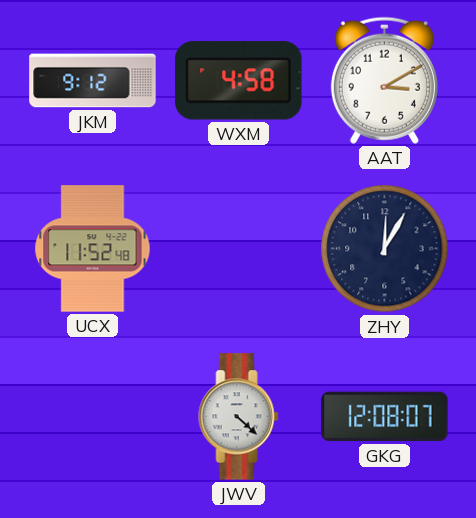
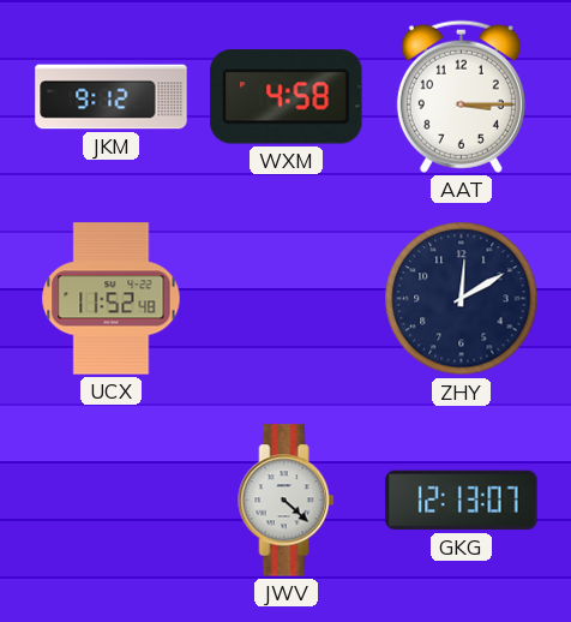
AAT: 3:10 -> 3:15 (461, 96)
ZHY: 12:05 -> 12:10 (462, 299)
GKG: 12:08 -> 12:13 (462, 501)
